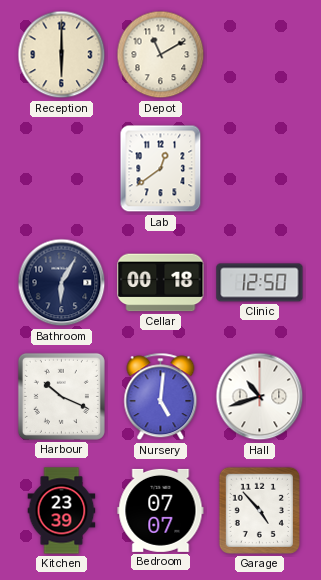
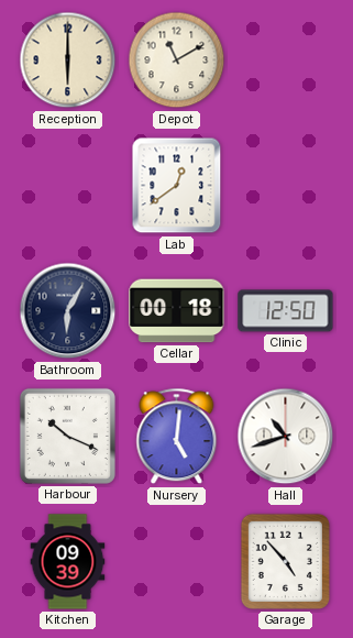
Kitchen: 23:39 -> 09:39 (68, 562)
Bedroom: 07:07 -> none (161, 510)
